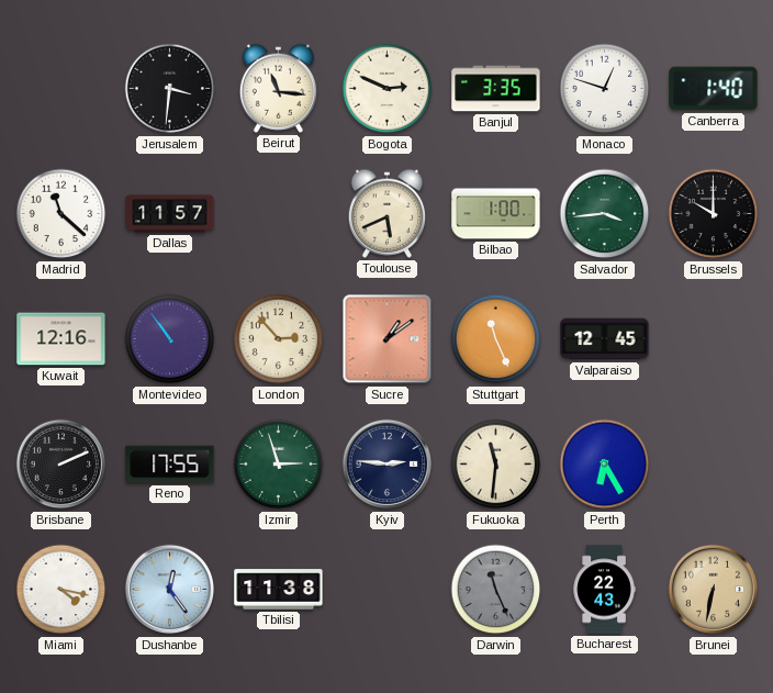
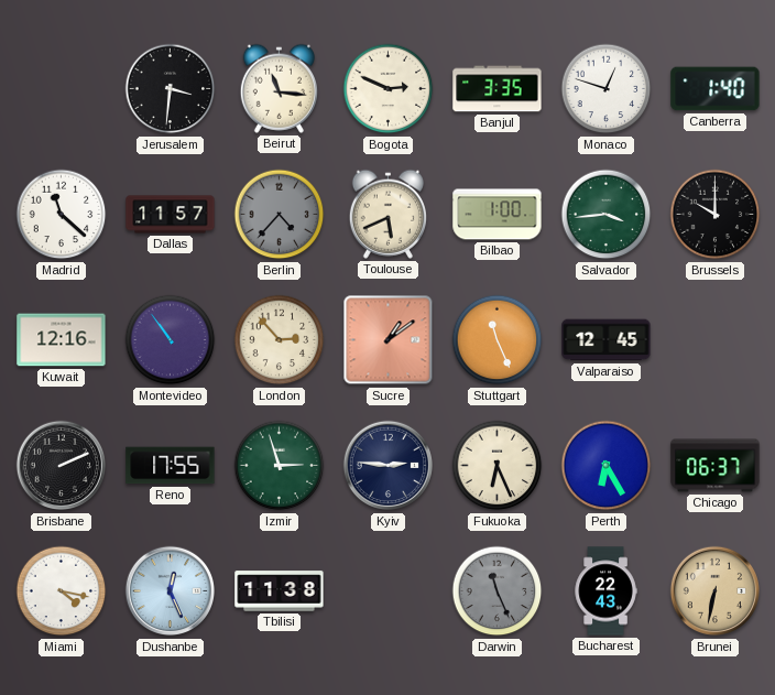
Berlin: none -> 4:37 (280, 215)
Fukuoka: 11:31 -> 6:26 (498, 466)
Chicago: none -> 06:37 (716, 466)
Dushanbe: 12:24 -> 12:26 (171, 591)
